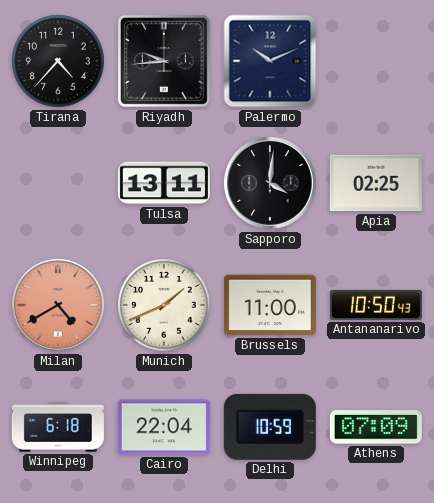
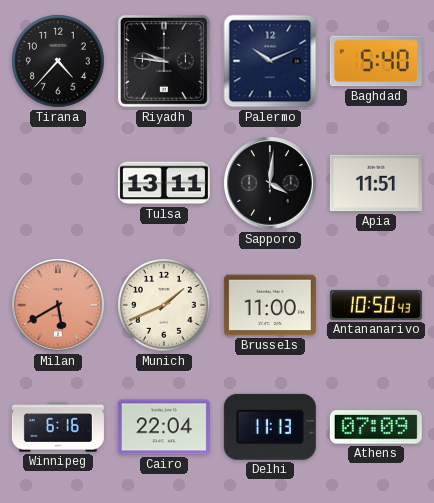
Riyadh: 9:44 -> 9:46 (164, 61)
Baghdad: none -> 5:40 (376, 61)
Apia: 02:25 -> 11:51 (376, 183)
Milan: 4:40 -> 5:40 (59, 306)
Winnipeg: 6:18 -> 6:16 (58, 427)
Delhi: 10:59 -> 11:13 (270, 427)
